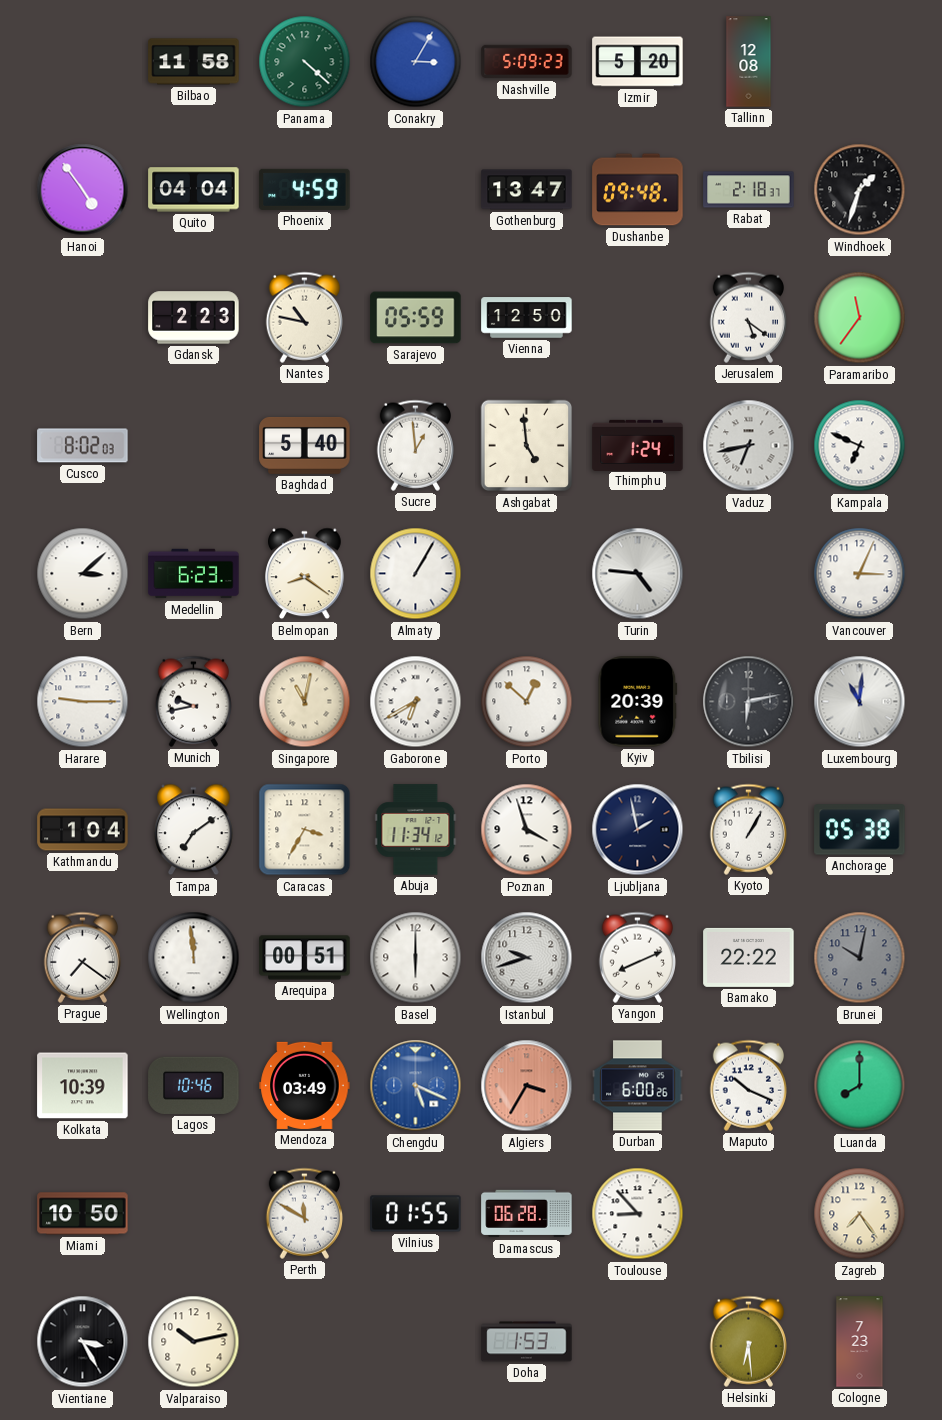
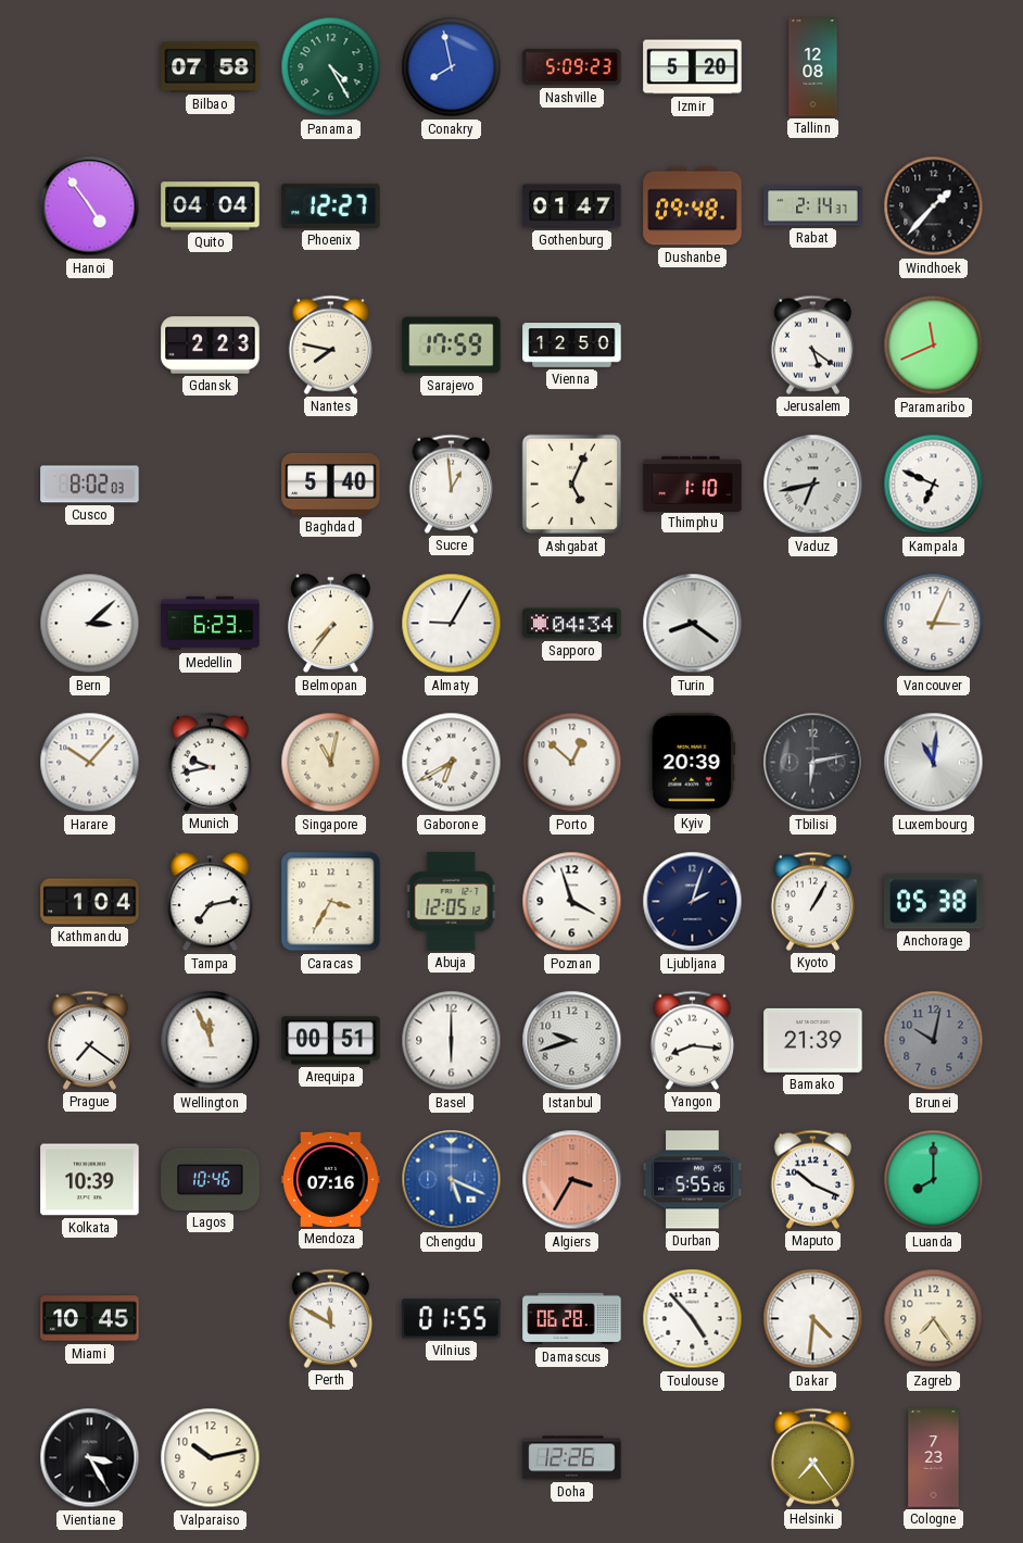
Bilbao: 11:58 -> 07:58 (211, 67)
Panama: 4:22 -> 4:25 (331, 67)
Conakry: 3:05 -> 7:58 (452, 67)
Phoenix: 4:59 -> 12:27 (331, 205)
Gothenburg: 13:47 -> 01:47 (572, 206)
Rabat: 2:18 -> 2:14 (813, 206)
Windhoek: 1:33 -> 1:37 (934, 206)
Nantes: 10:47 -> 7:47 (330, 344)
Sarajevo: 05:59 -> 17:59 (452, 346)
Paramaribo: 11:36 -> 11:41 (934, 346)
Ashgabat: 4:59 -> 5:04 (572, 485)
Thimphu: 1:24 -> 1:10 (693, 484)
Belmopan: 8:21 -> 7:36 (331, 624)
Almaty: 1:05 -> 9:05 (452, 624)
Sapporo: none -> 04:34 (572, 624)
Turin: 4:46 -> 8:21 (693, 624)
Harare: 9:15 -> 10:07 (90, 763)
Tampa: 7:09 -> 7:13 (211, 902)
Abuja: 11:34 -> 12:05 (452, 902)
Ljubljana: 1:58 -> 2:03 (693, 902)
Wellington: 11:59 -> 11:56 (211, 1041)
Yangon: 8:11 -> 8:16 (692, 1040)
Bamako: 22:22 -> 21:39 (813, 1040)
Mendoza: 03:49 -> 07:16 (331, 1179)
Durban: 6:00 -> 5:55 (693, 1180)
Miami: 10:50 -> 10:45 (90, 1319)
Toulouse: 8:53 -> 4:53 (693, 1319)
Dakar: none -> 4:31 (813, 1319)
Doha: 1:53 -> 12:26 (572, 1458)
Helsinki: 6:29 -> 7:24 (812, 1457)
